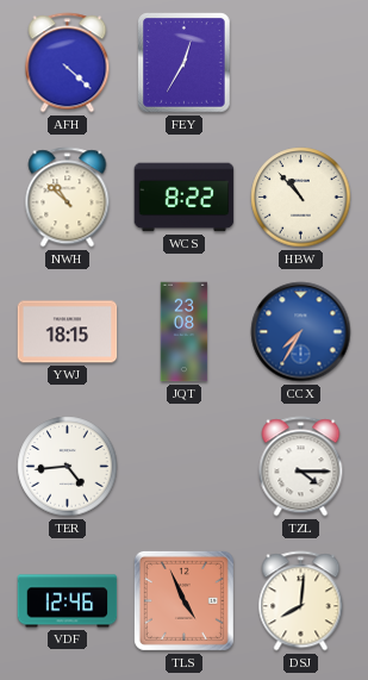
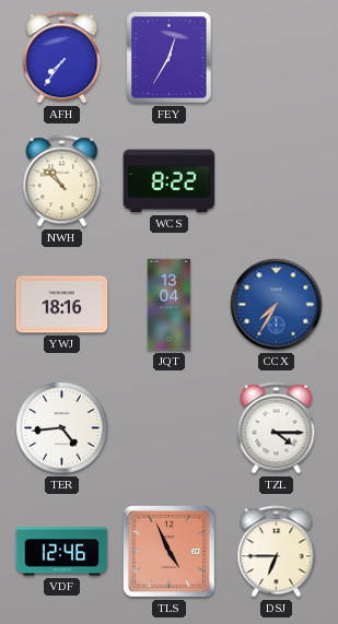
AFH: 4:22 -> 7:36 (62, 58)
HBW: 10:53 -> none (301, 198)
YWJ: 18:15 -> 18:16 (62, 305)
JQT: 23:08 -> 13:04 (170, 305)
DSJ: 8:01 -> 6:45 (277, 552)
